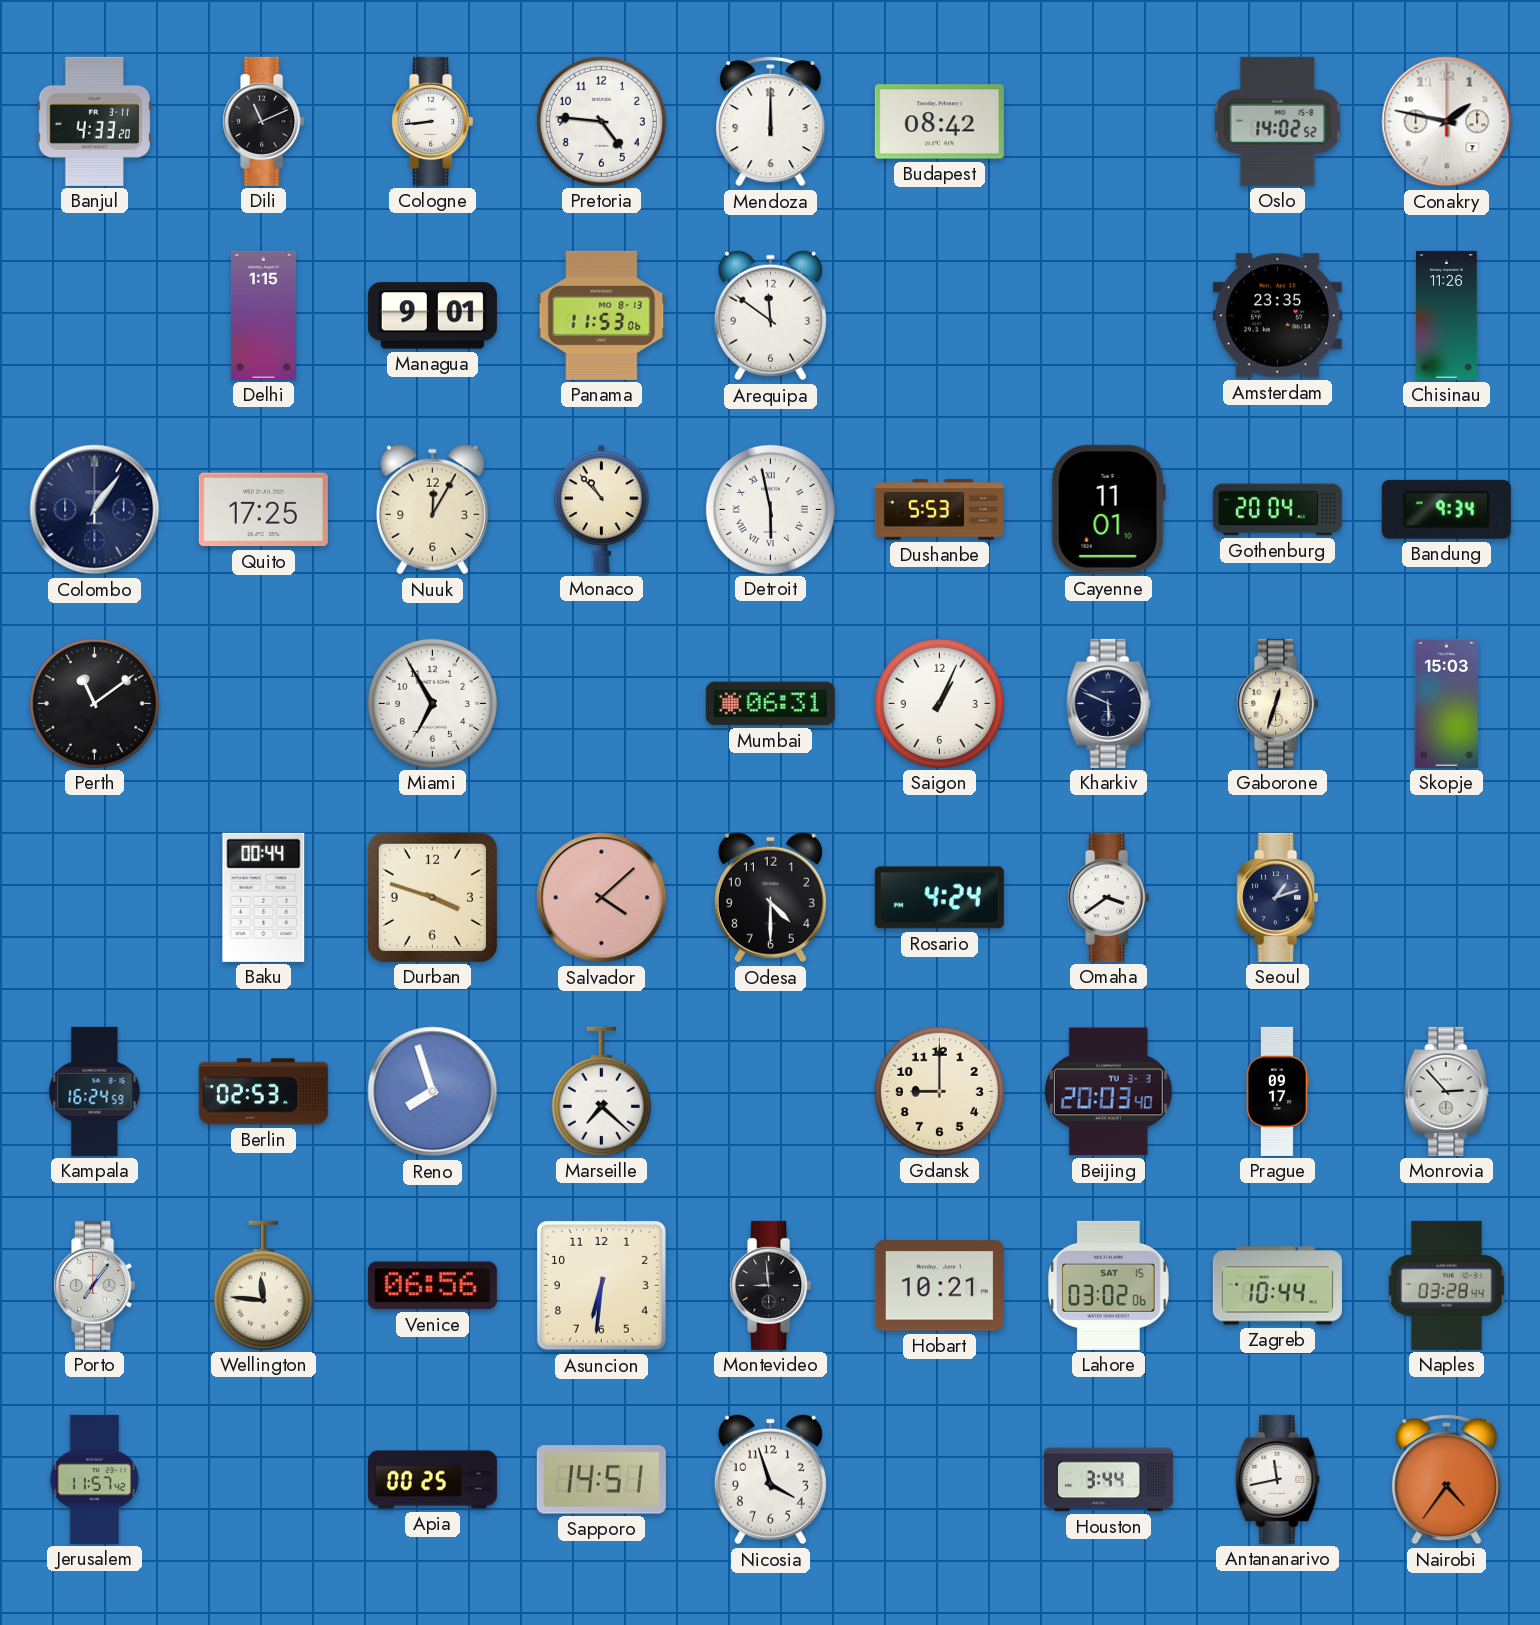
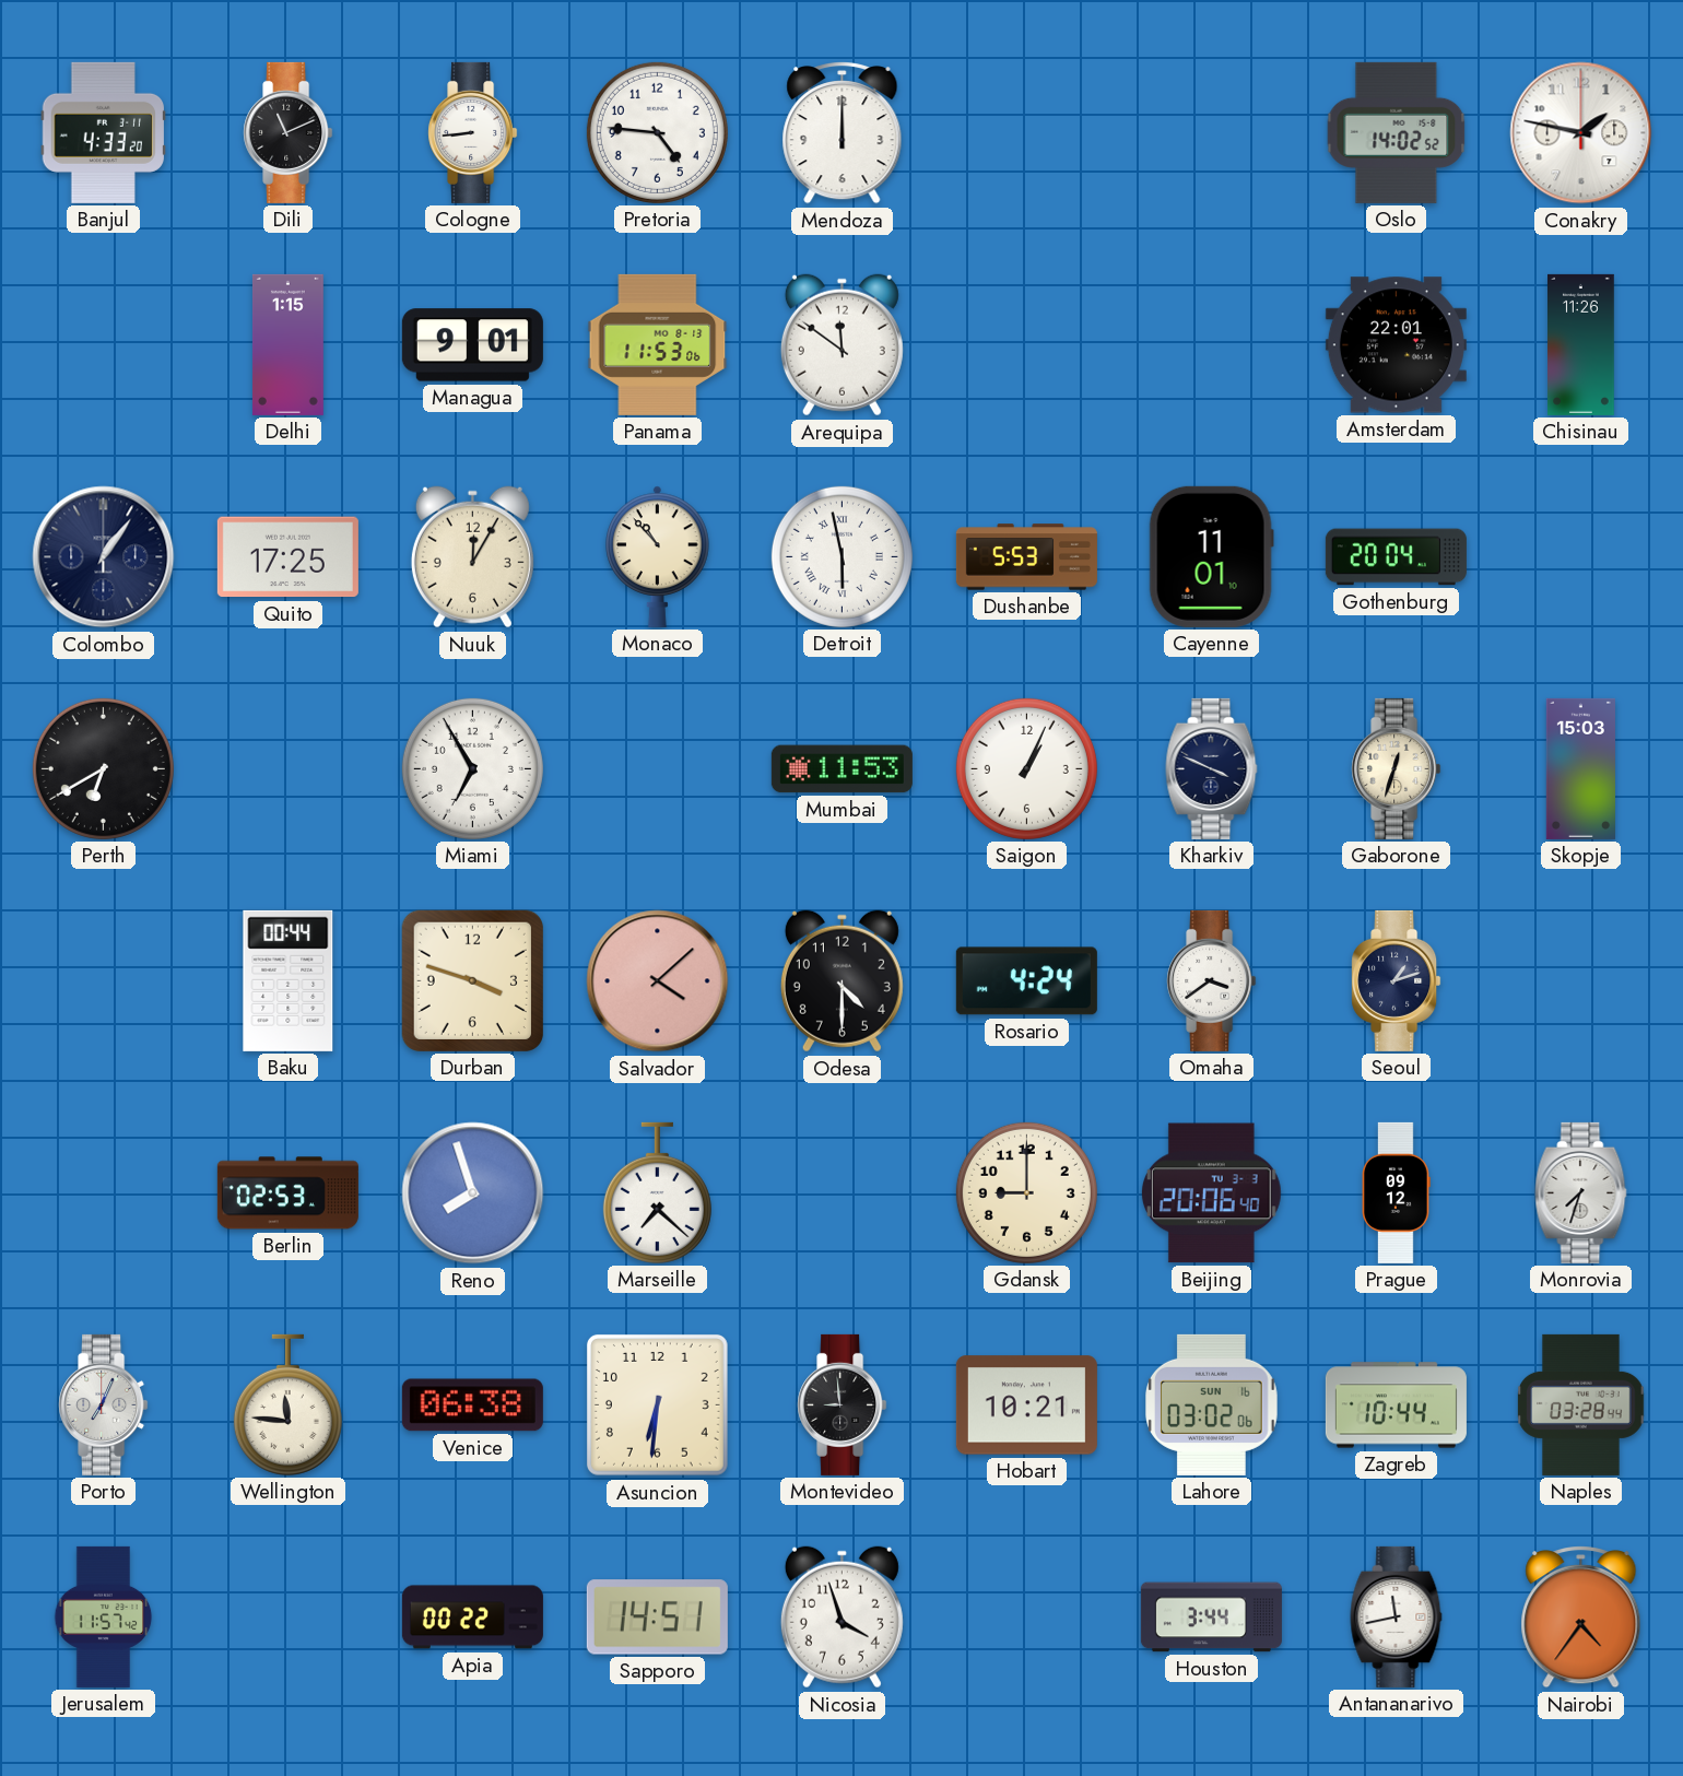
Budapest: 08:42 -> none (939, 122)
Amsterdam: 23:35 -> 22:01 (1396, 345)
Bandung: 9:34 -> none (1446, 509)
Perth: 11:09 -> 6:40 (103, 768)
Mumbai: 06:31 -> 11:53 (841, 769)
Kharkiv: 5:49 -> 3:49 (1212, 768)
Kampala: 16:24 -> none (95, 1091)
Beijing: 20:03 -> 20:06 (1211, 1193)
Prague: 09:17 -> 09:12 (1396, 1192)
Monrovia: 2:53 -> 7:33 (1581, 1192)
Porto: 7:06 -> 7:04 (104, 1404)
Venice: 06:56 -> 06:38 (472, 1405)
Lahore date: SAT 15 -> SUN 16 (1212, 1404)
Apia: 00:25 -> 00:22 (472, 1618)
